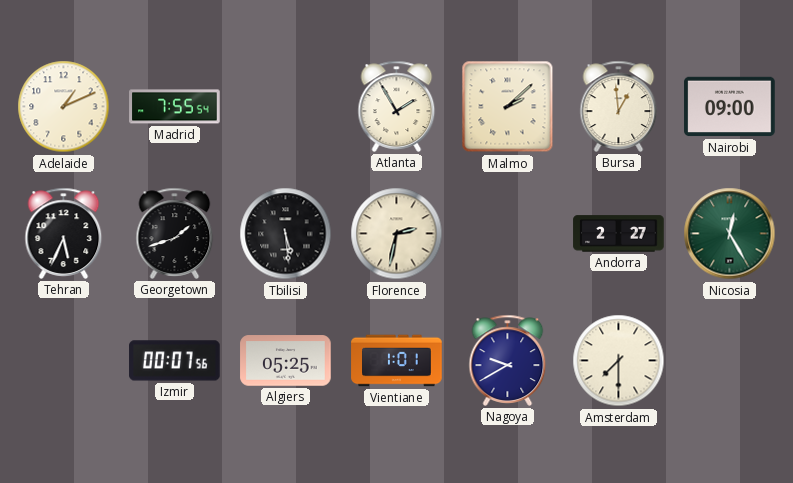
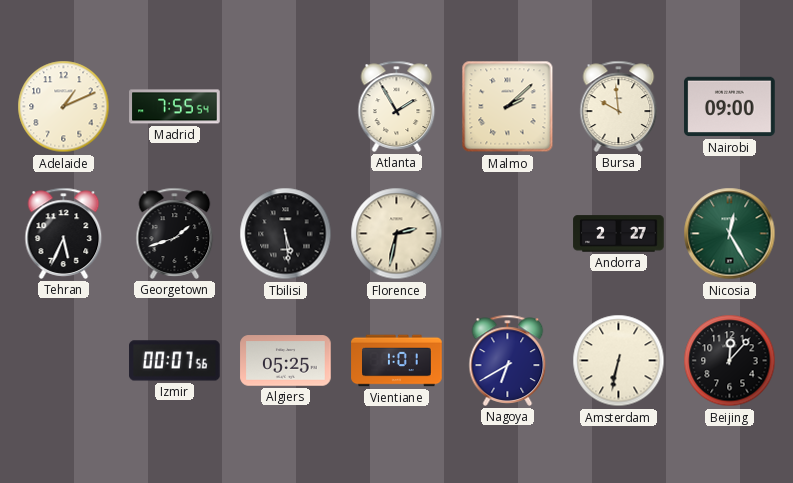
Bursa: 12:59 -> 9:59 (619, 106)
Nagoya: 9:40 -> 6:40 (508, 360)
Amsterdam: 7:30 -> 6:32 (619, 361)
Beijing: none -> 12:07 (730, 361)
